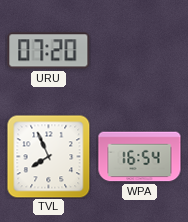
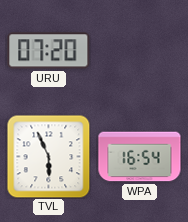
TVL: 7:56 -> 5:56 (48, 156)
